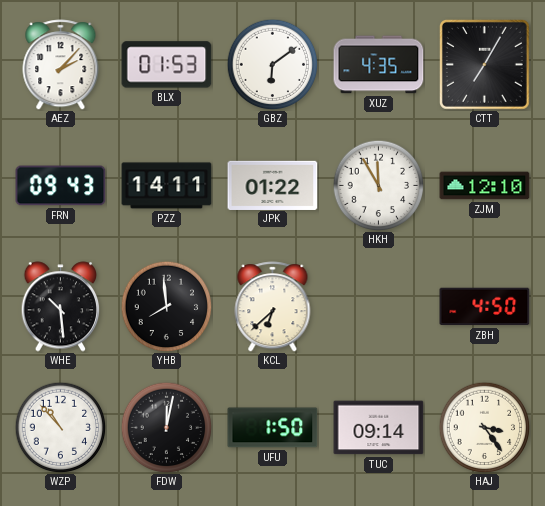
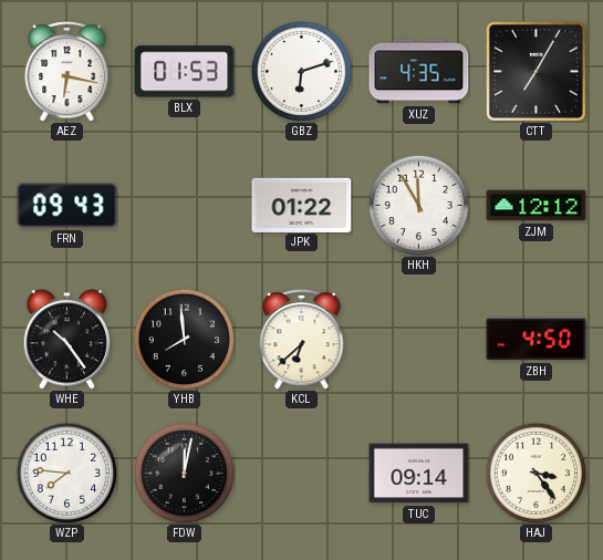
AEZ: 2:07 -> 6:17 (67, 72)
GBZ: 6:09 -> 6:12 (301, 71)
PZZ: 14:11 -> none (167, 186)
ZJM: 12:10 -> 12:12 (537, 206)
WHE: 10:29 -> 10:24 (67, 340)
WZP: 10:53 -> 7:46 (66, 473)
UFU: 1:50 -> none (273, 428)
